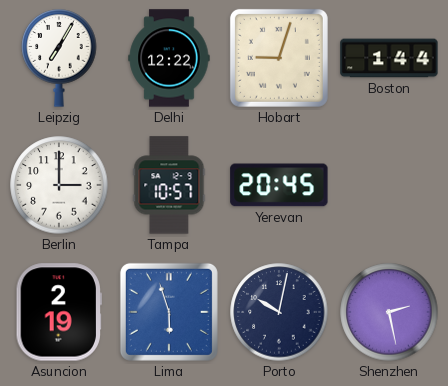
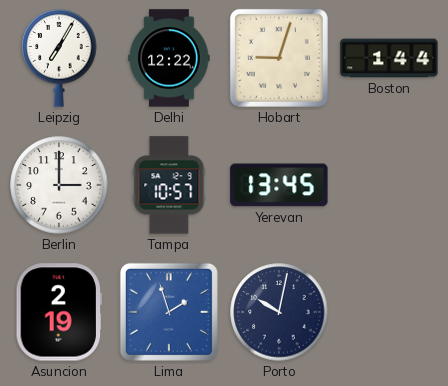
Yerevan: 20:45 -> 13:45 (279, 185)
Lima: 5:57 -> 1:57 (169, 312)
Shenzhen: 2:28 -> none (389, 312)
